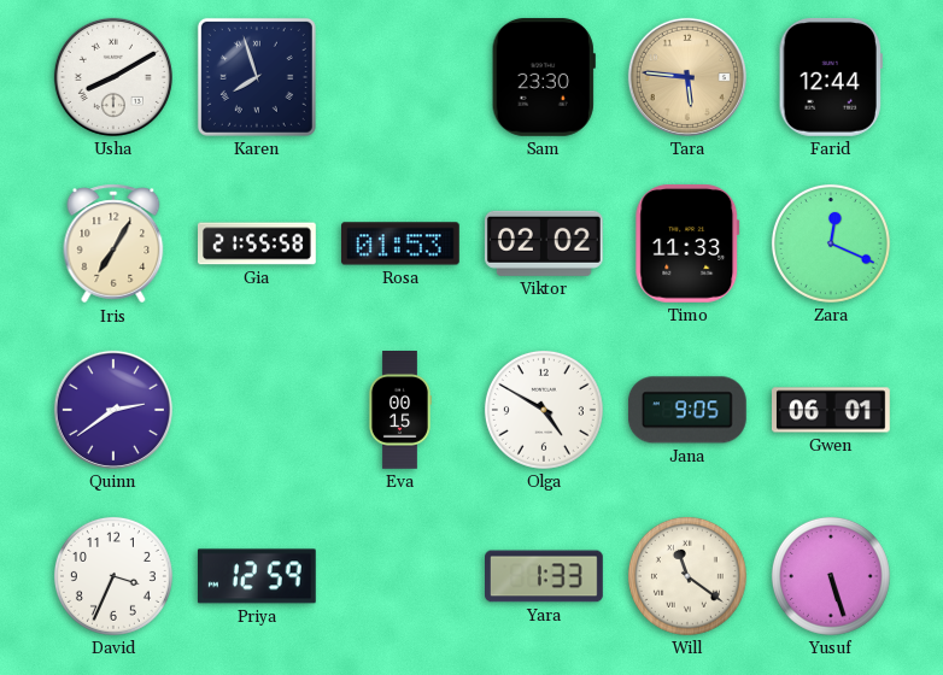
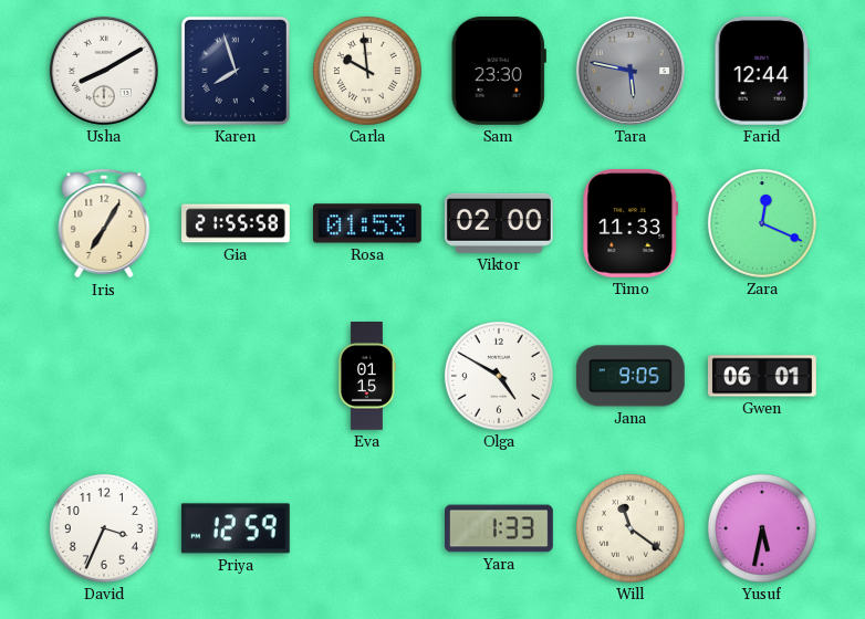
Carla: none -> 9:59 (367, 71)
Tara: 5:46 -> 5:47 (630, 71)
Tara dial: champagne -> grey (630, 71)
Viktor: 02:02 -> 02:00 (499, 223)
Quinn: 2:39 -> none (113, 410)
Eva: 00:15 -> 01:15 (366, 377)
Yusuf: 5:27 -> 5:32 (762, 528)
